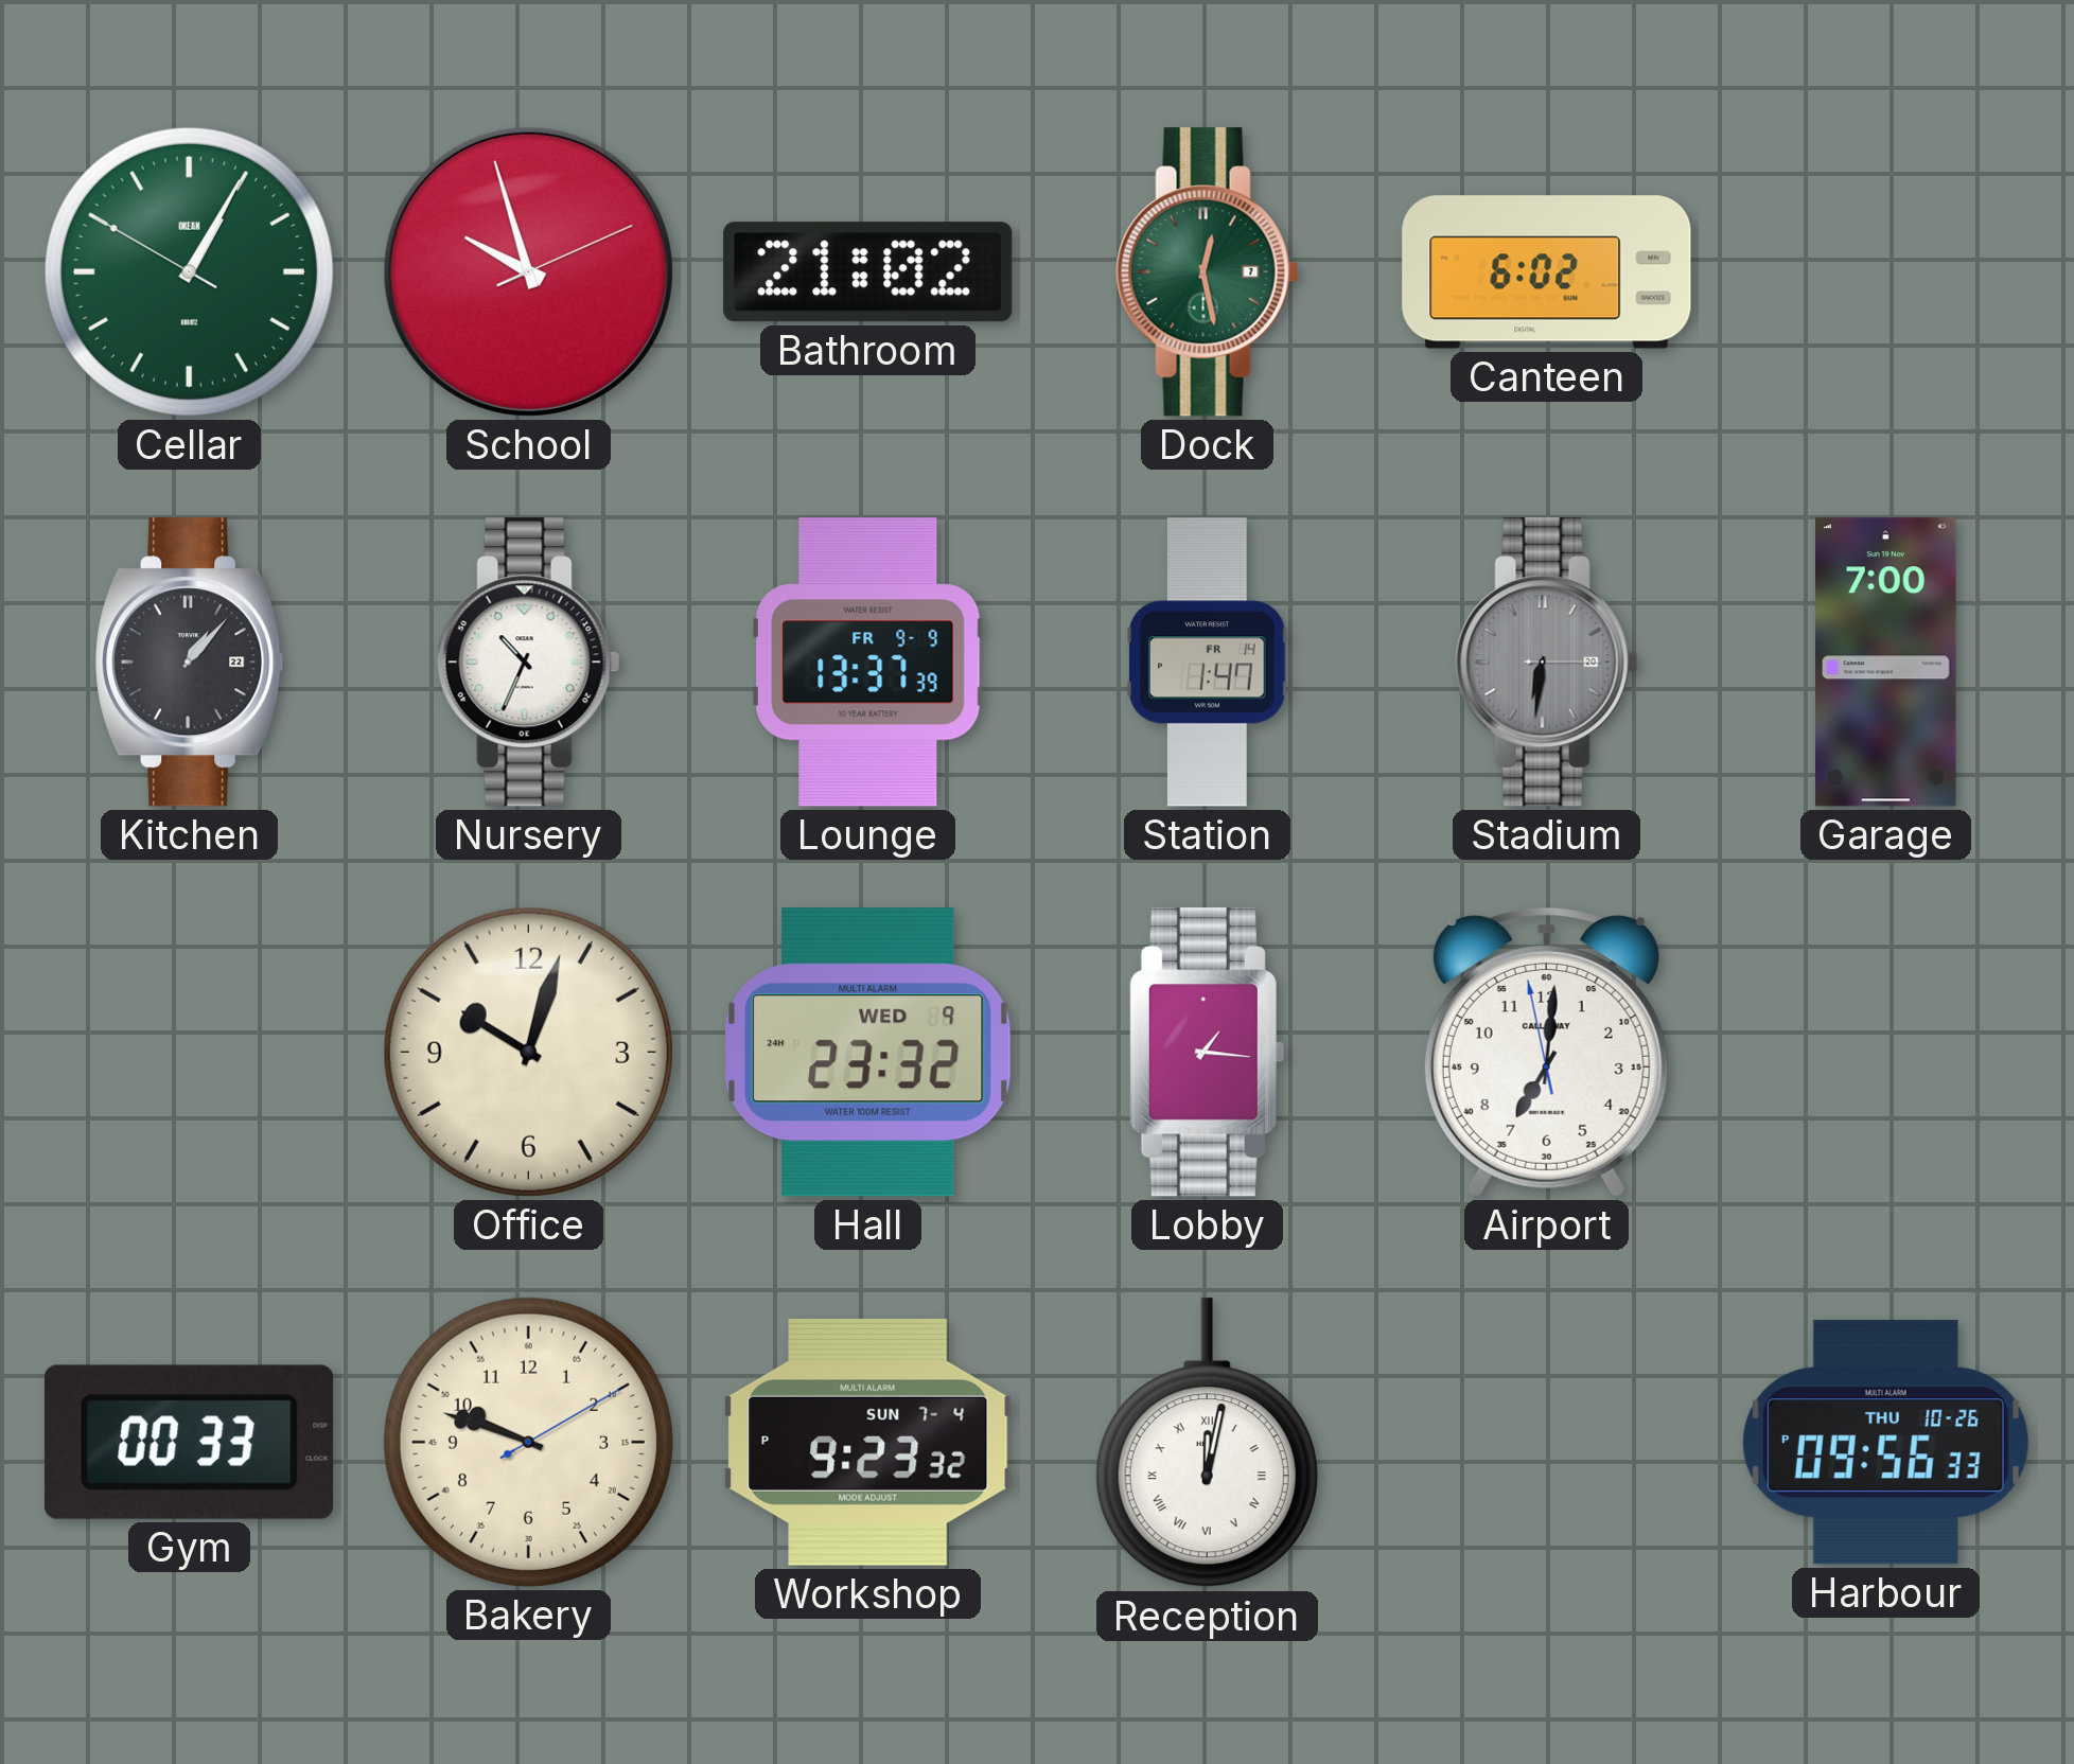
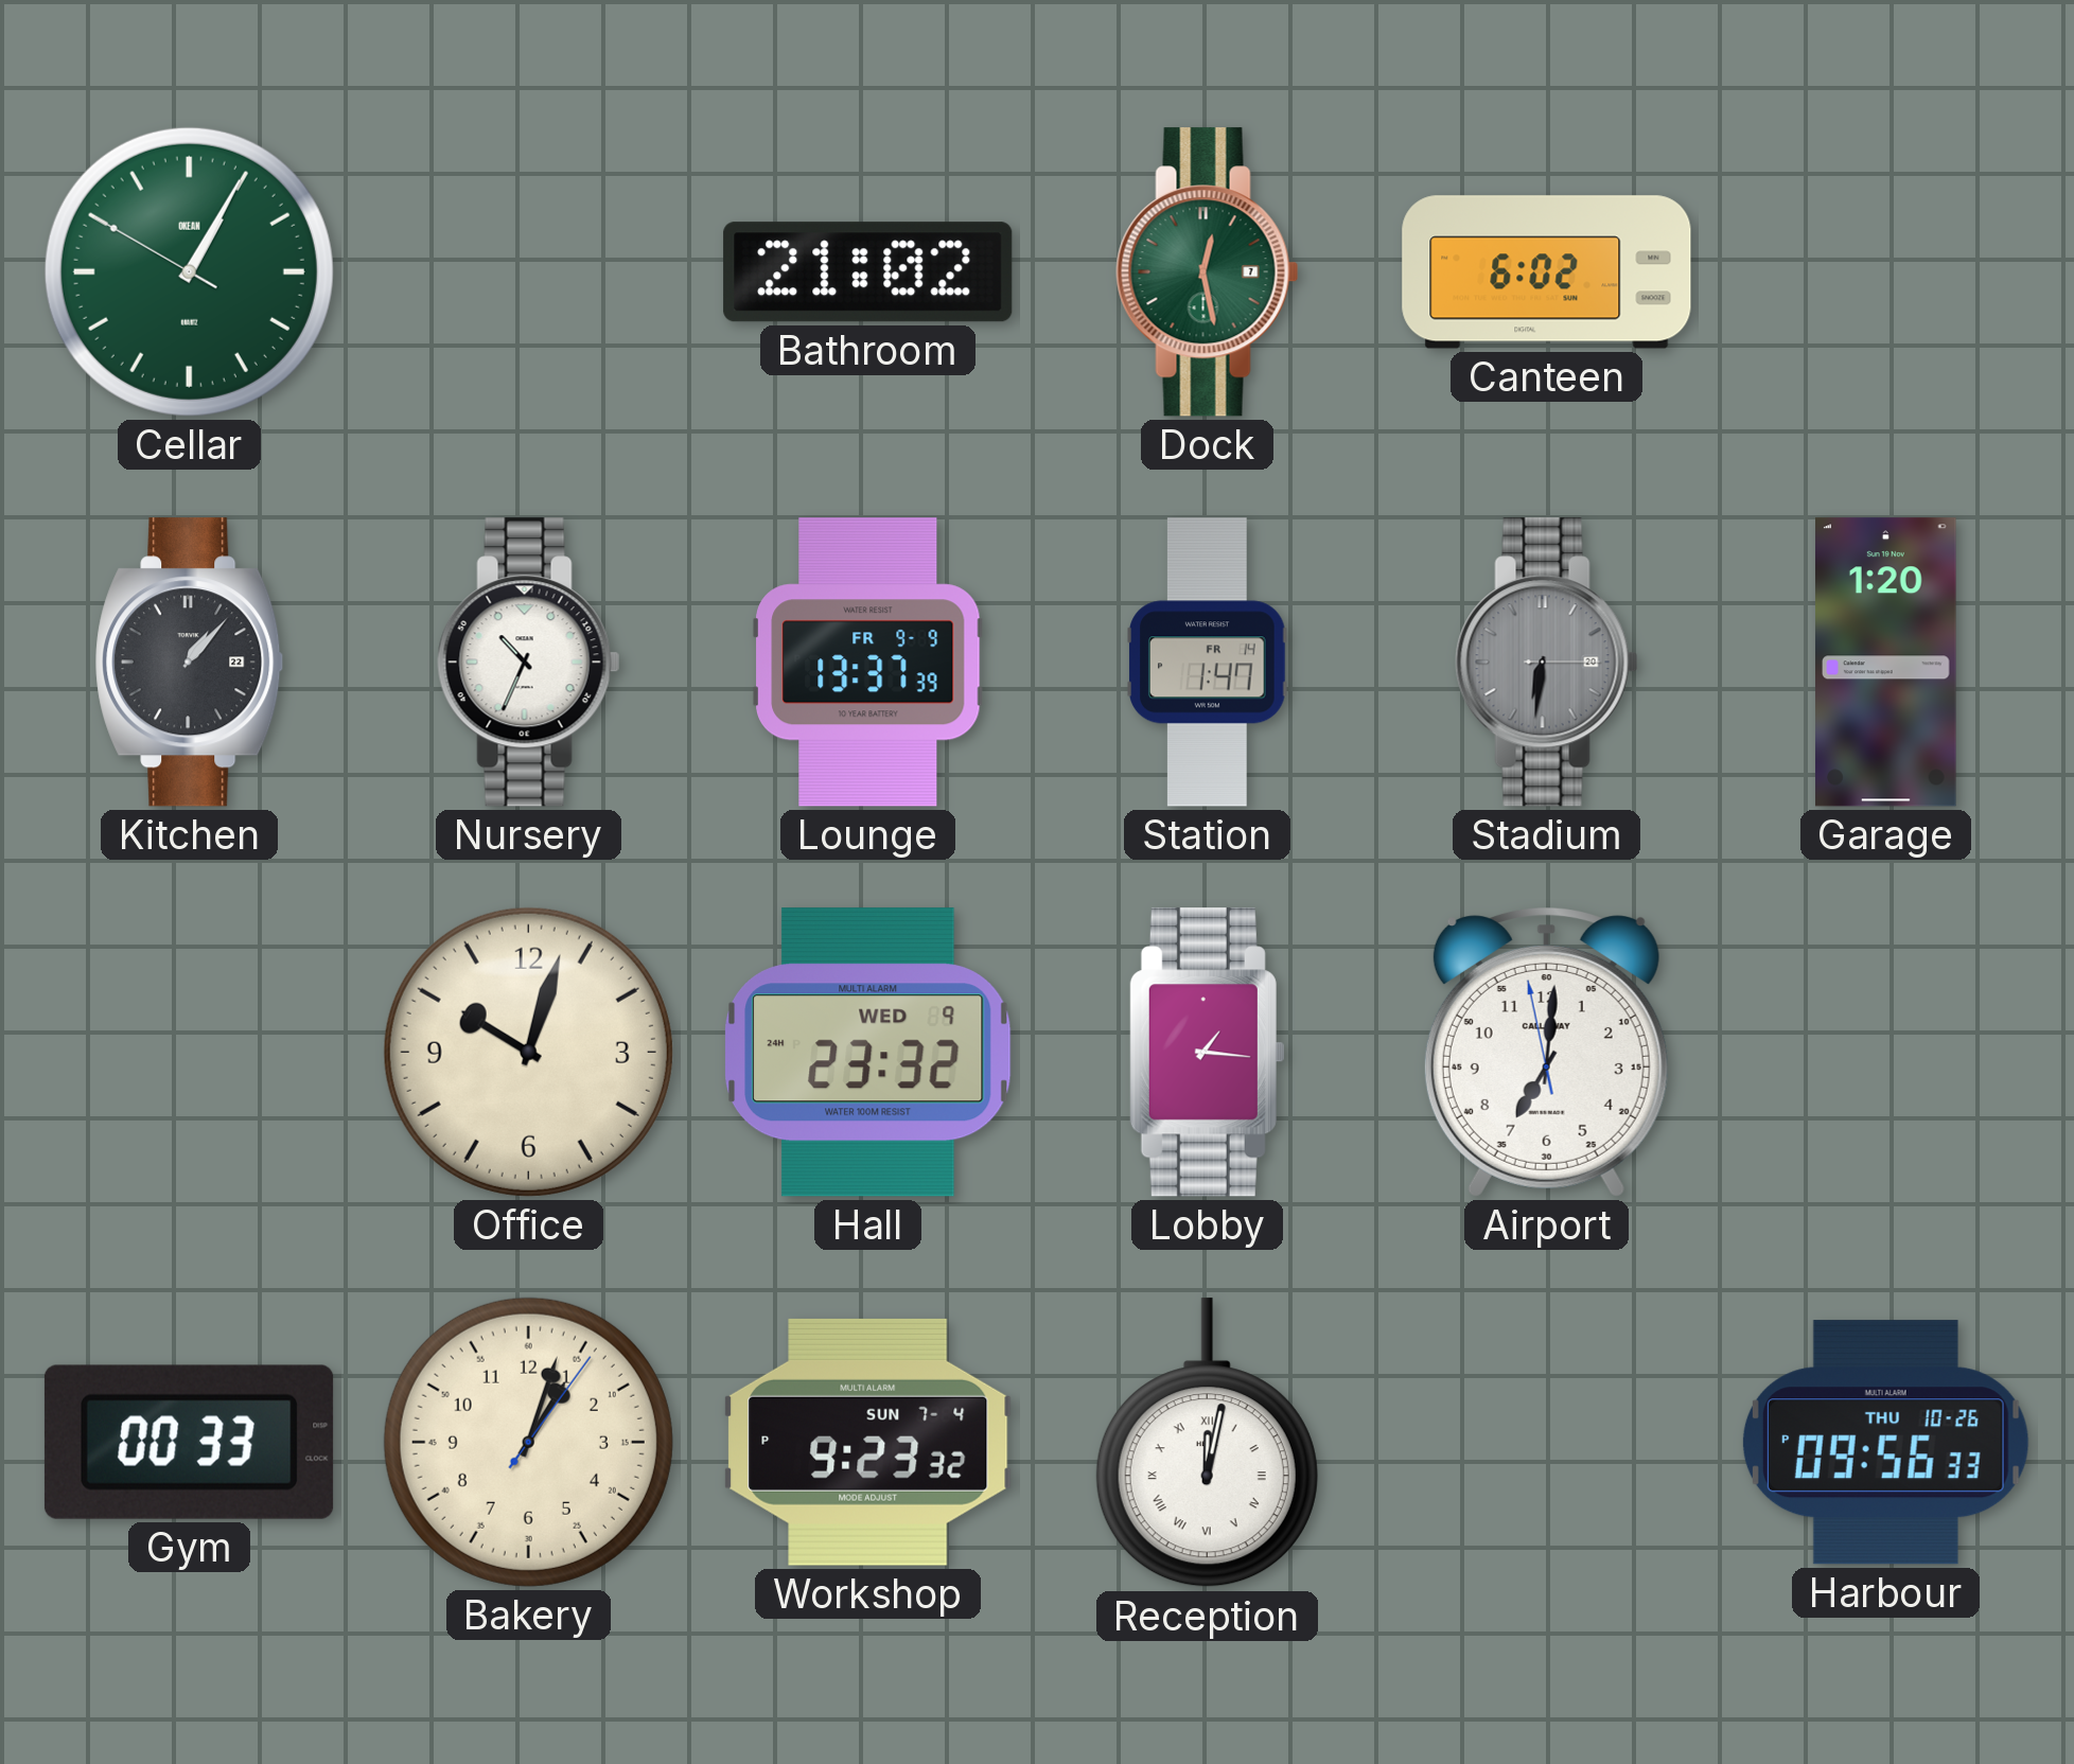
School: 9:57 -> none (528, 271)
Garage: 7:00 -> 1:20 (1886, 663)
Bakery: 9:48 -> 1:03 (528, 1442)
